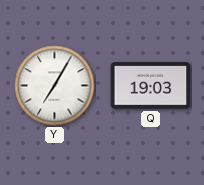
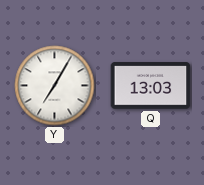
Q: 19:03 -> 13:03 (151, 86)
